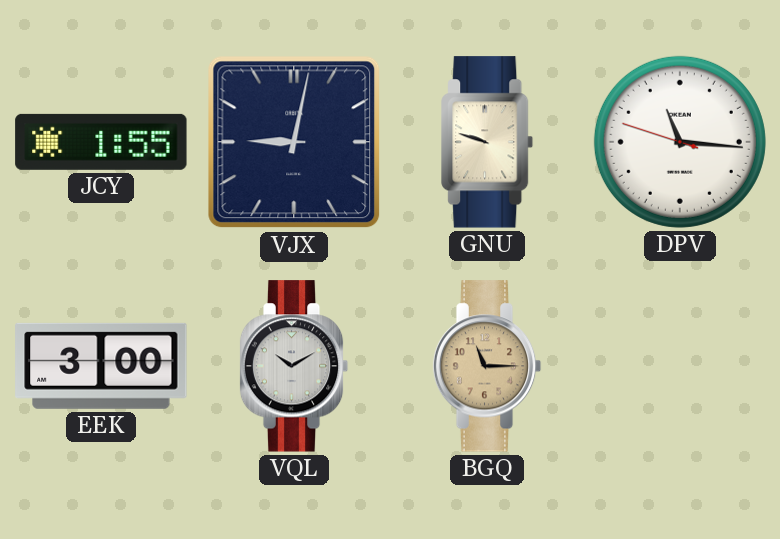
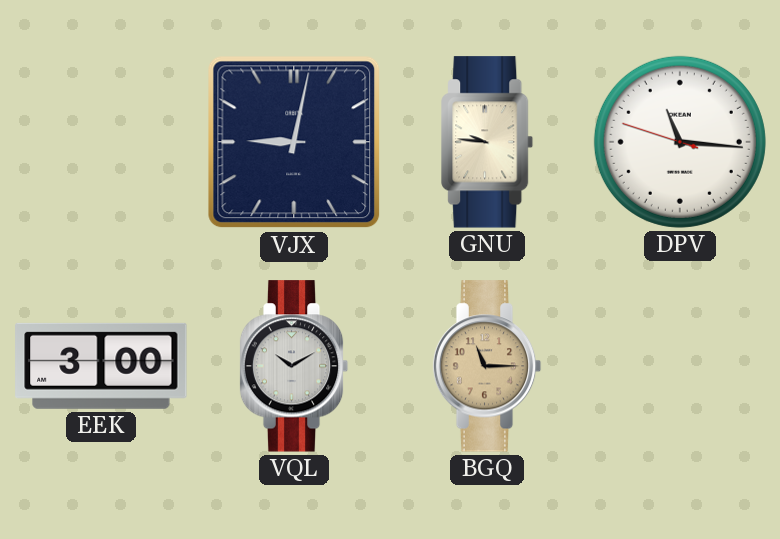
JCY: 1:55 -> none (101, 142)
GNU: 9:48 -> 9:46 (488, 142)
